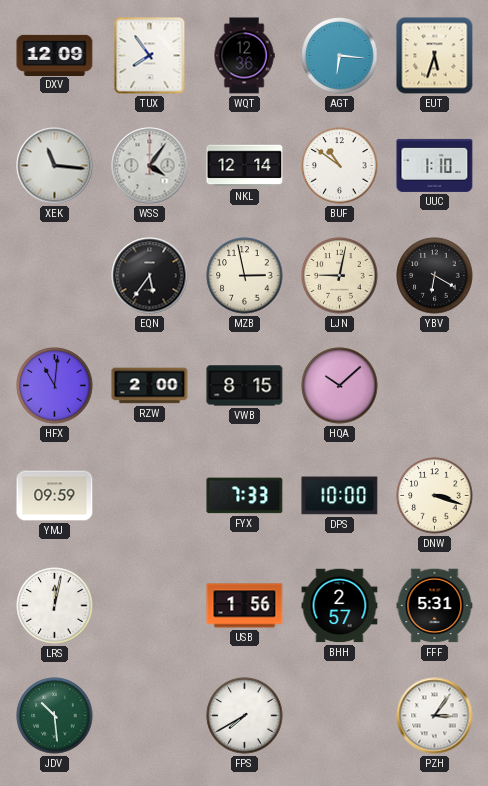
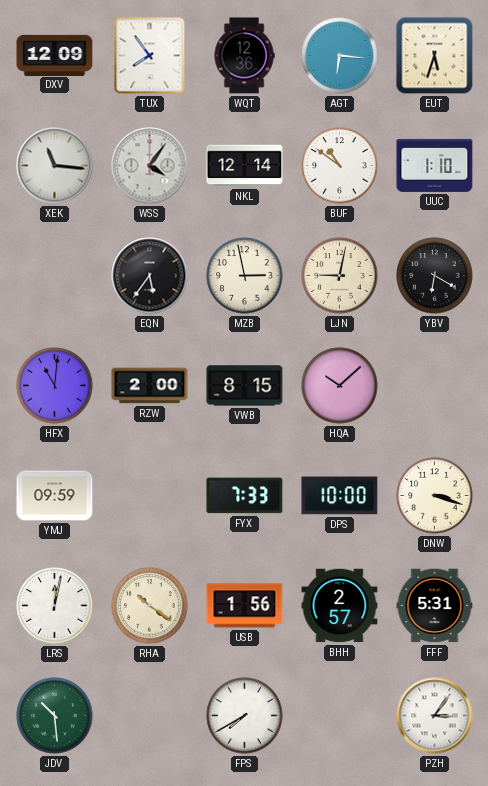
RHA: none -> 10:21 (150, 606)
